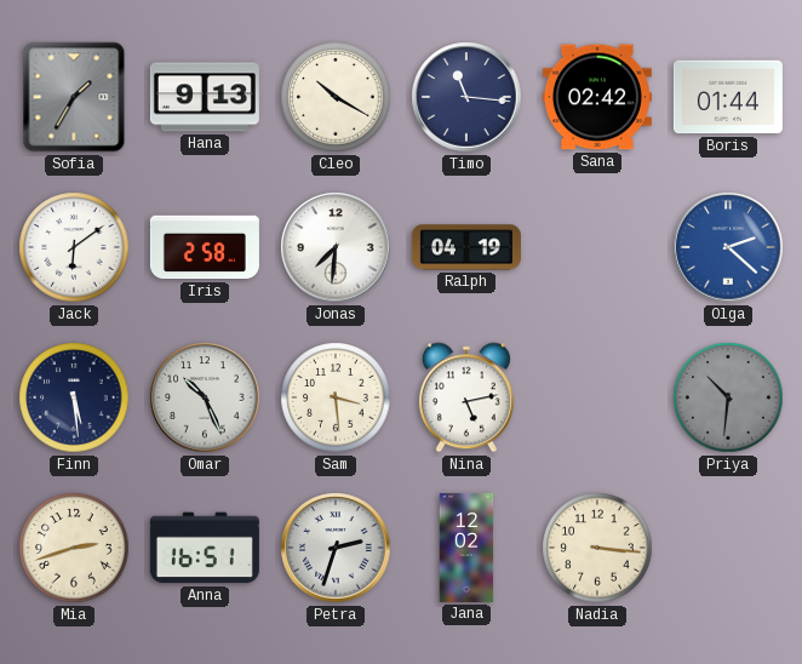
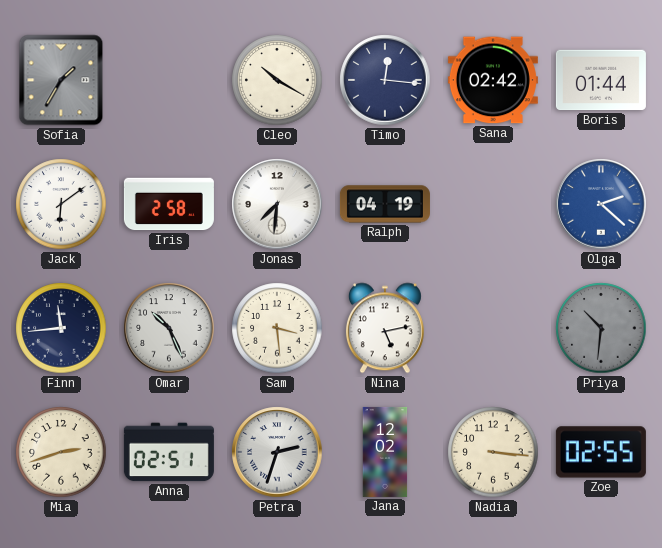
Hana: 9:13 -> none (205, 97)
Timo: 11:16 -> 12:16 (385, 80)
Finn: 5:29 -> 11:44 (61, 328)
Anna: 16:51 -> 02:51 (169, 452)
Zoe: none -> 02:55 (601, 452)
